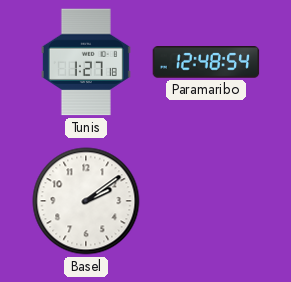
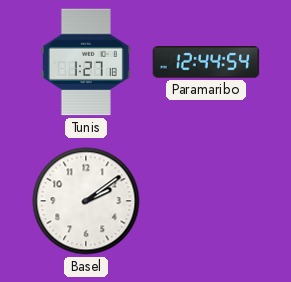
Paramaribo: 12:48 -> 12:44 (206, 62)
